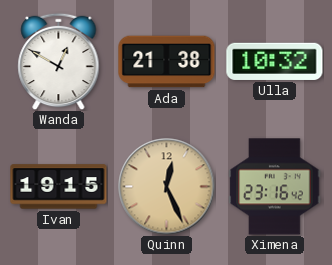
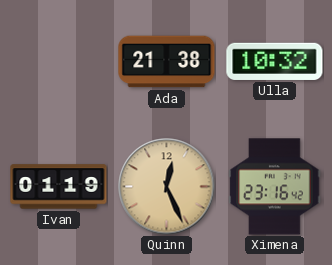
Wanda: 12:50 -> none (59, 61)
Ivan: 19:15 -> 01:19 (59, 187)
